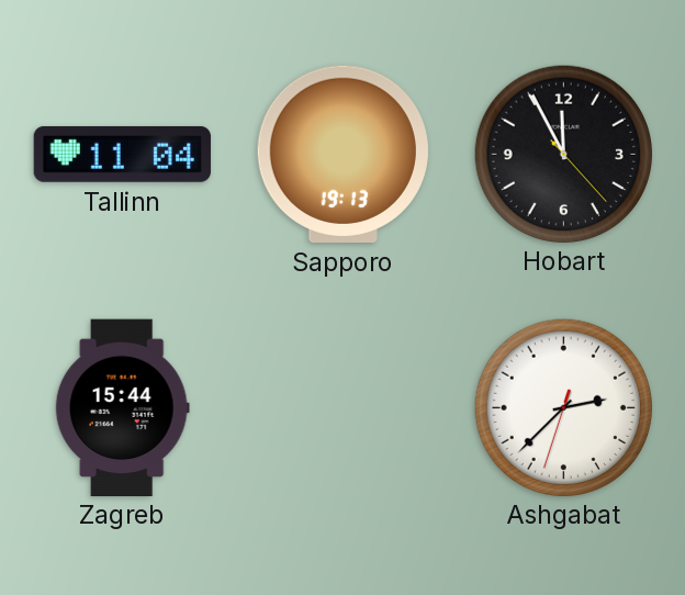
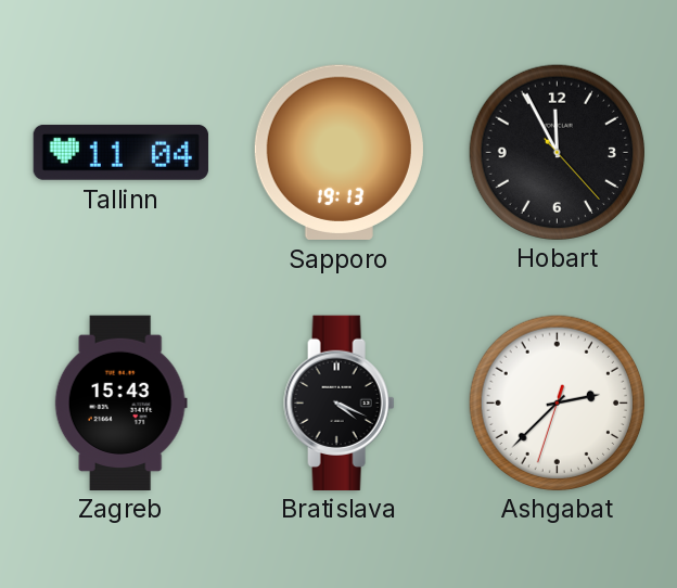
Zagreb: 15:44 -> 15:43 (120, 402)
Bratislava: none -> 4:19 (340, 402)
